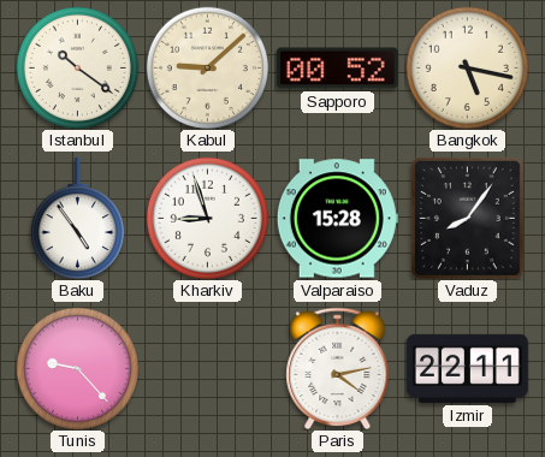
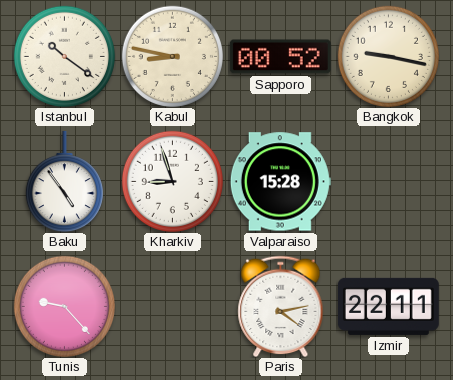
Kabul: 9:08 -> 8:47 (172, 56)
Bangkok: 5:17 -> 9:17 (388, 56)
Vaduz: 8:06 -> none (467, 218)
